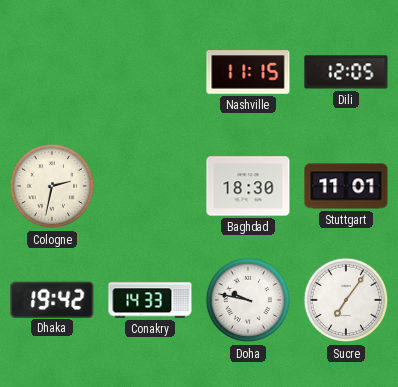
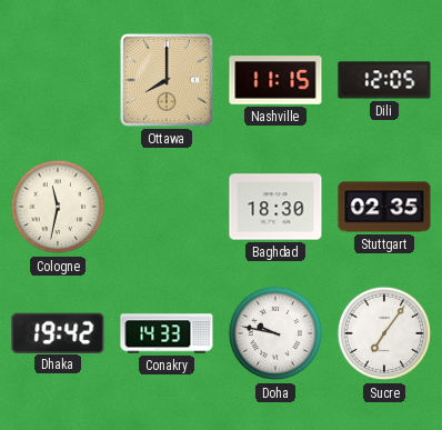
Ottawa: none -> 8:00 (167, 80)
Cologne: 2:32 -> 11:32 (58, 207)
Stuttgart: 11:01 -> 02:35 (384, 207)
